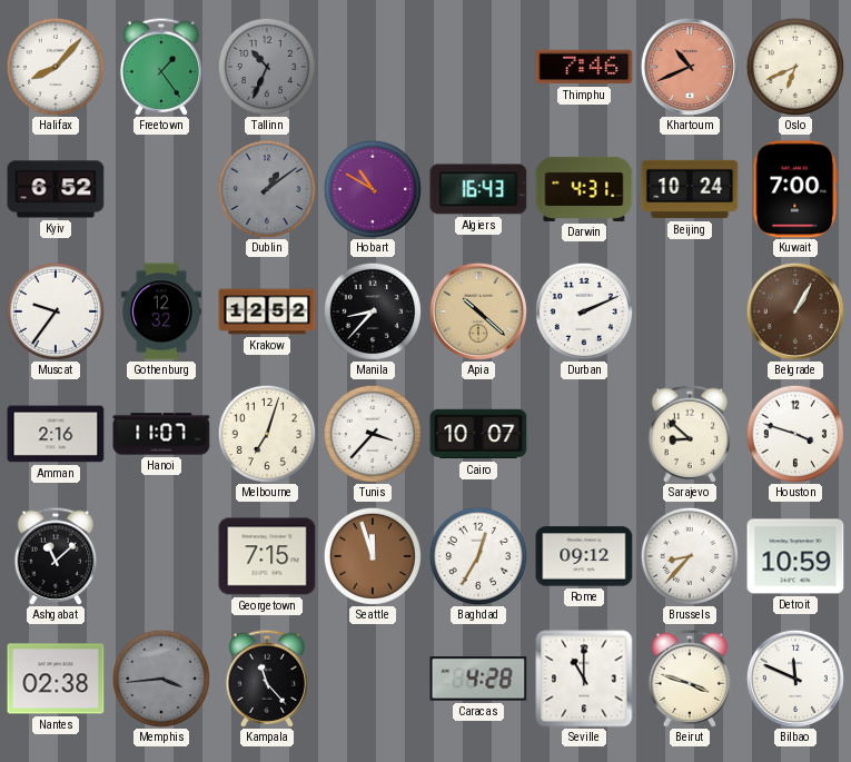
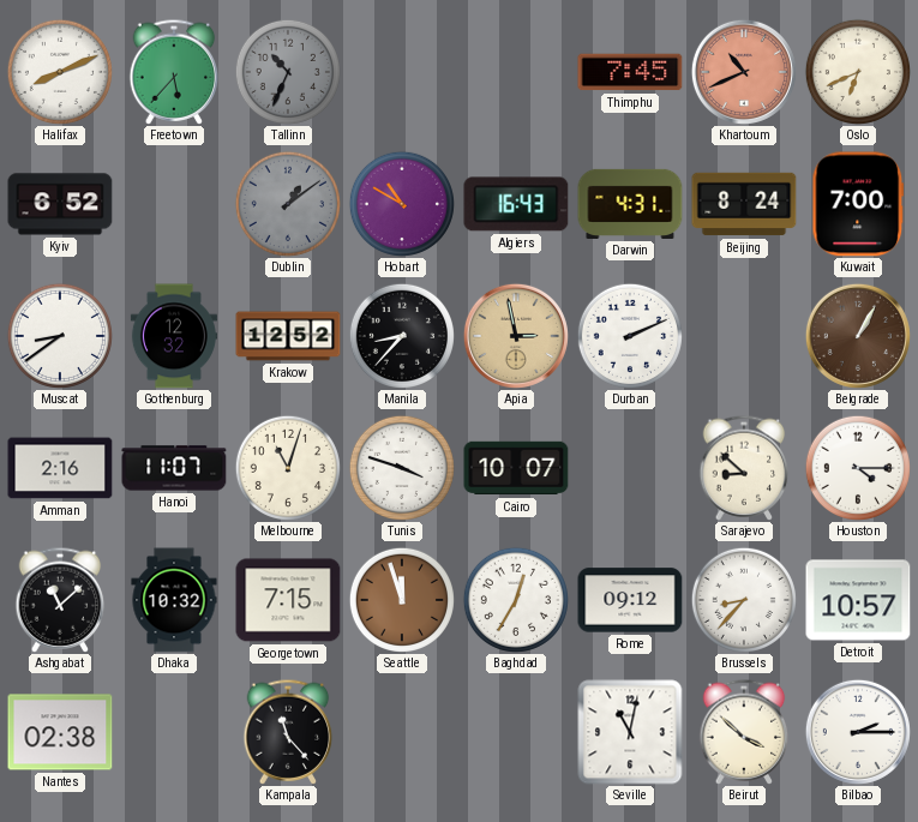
Halifax: 8:07 -> 8:11 (60, 72)
Freetown: 1:24 -> 5:37 (174, 72)
Thimphu: 7:46 -> 7:45 (630, 72)
Beijing: 10:24 -> 8:24 (744, 204)
Muscat: 9:36 -> 8:39 (60, 336)
Apia: 10:22 -> 2:58 (516, 336)
Melbourne: 7:03 -> 11:03 (288, 468)
Tunis: 3:37 -> 3:48 (402, 468)
Houston: 3:48 -> 4:15 (858, 468)
Dhaka: none -> 10:32 (174, 600)
Detroit: 10:59 -> 10:57 (858, 600)
Memphis: 3:44 -> none (161, 679)
Caracas: 4:28 -> none (478, 679)
Seville: 11:00 -> 11:02 (630, 732)
Beirut: 3:48 -> 3:52 (744, 732)
Bilbao: 11:49 -> 2:15 (858, 732)
